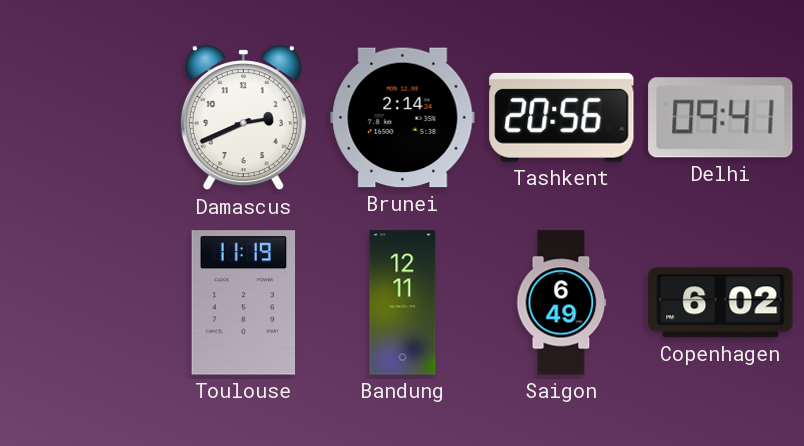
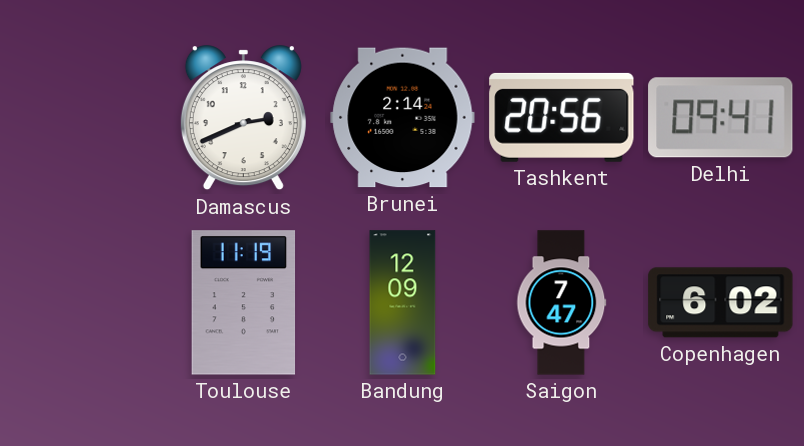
Bandung: 12:11 -> 12:09 (403, 303)
Saigon: 6:49 -> 7:47 (562, 303)
